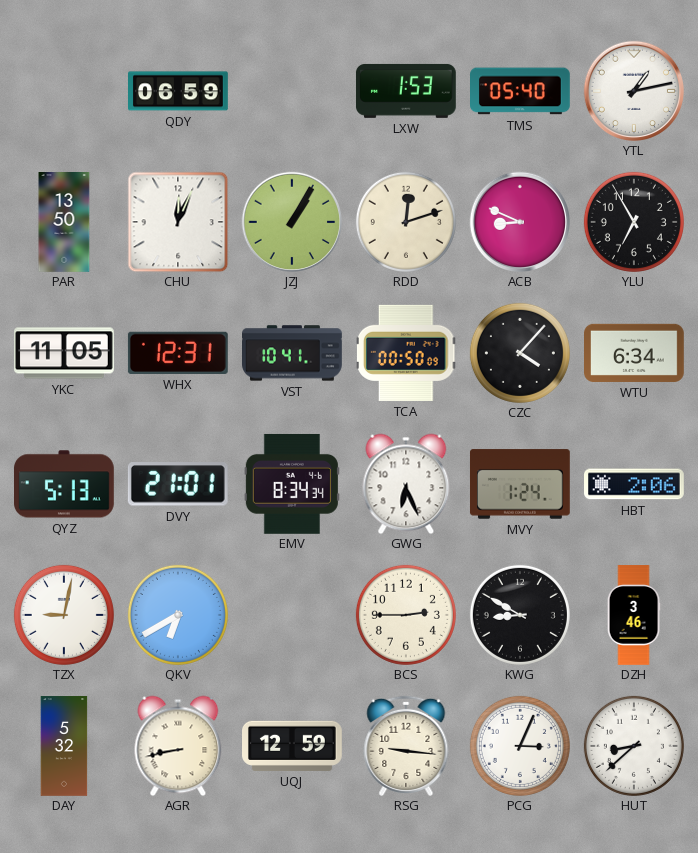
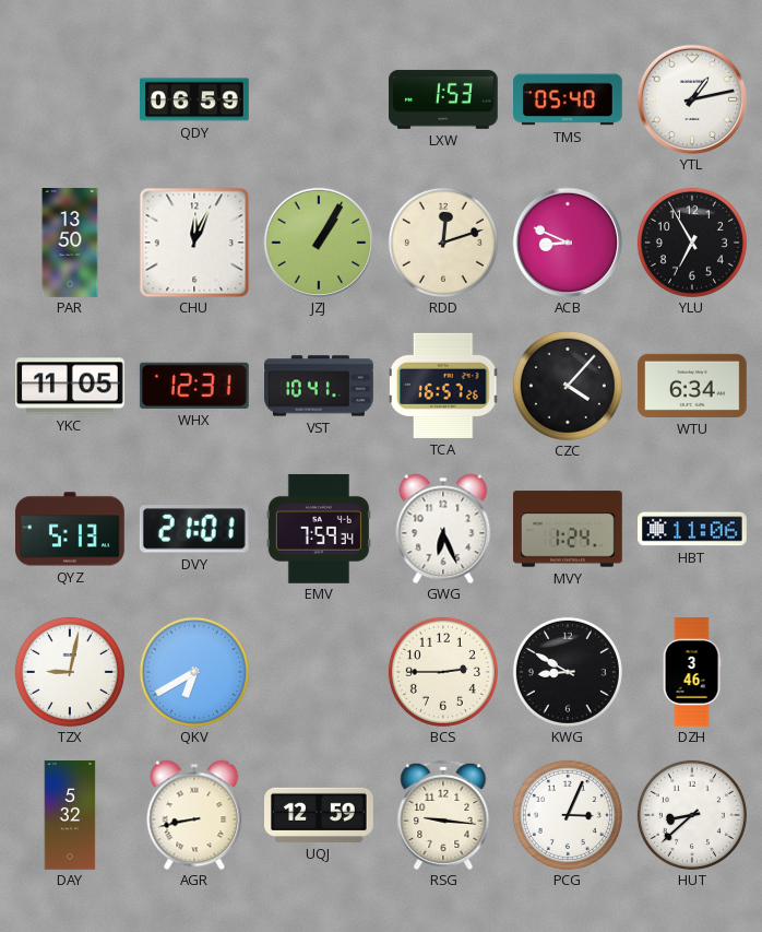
TCA: 00:50 -> 16:57 (443, 386)
EMV: 8:34 -> 7:59 (319, 529)
HBT: 2:06 -> 11:06 (693, 529)
